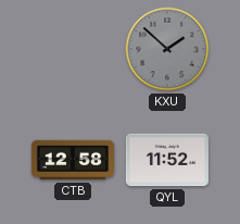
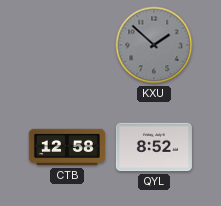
QYL: 11:52 -> 8:52 (154, 147)
